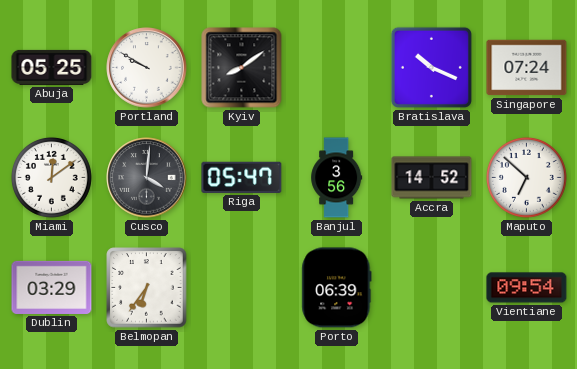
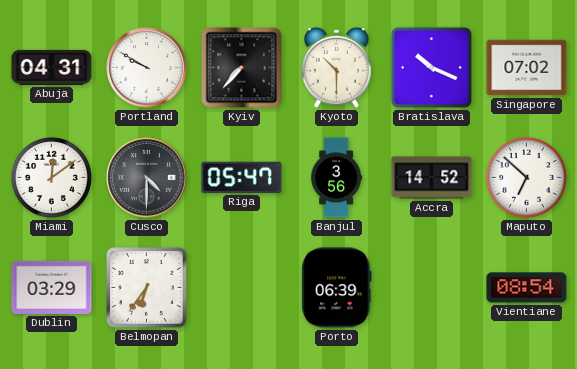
Abuja: 05:25 -> 04:31 (52, 67)
Kyiv: 8:09 -> 7:37 (242, 68)
Kyoto: none -> 10:30 (337, 67)
Singapore: 07:24 -> 07:02 (527, 68)
Cusco: 4:01 -> 4:30 (147, 178)
Vientiane: 09:54 -> 08:54 (527, 288)
